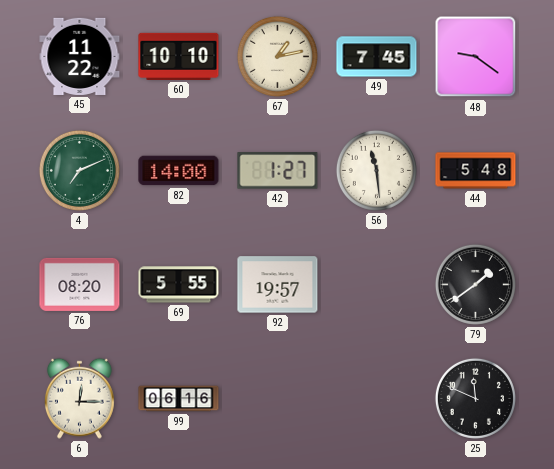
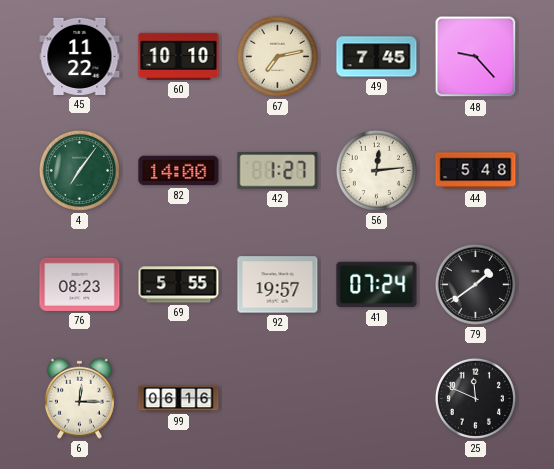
67: 1:13 -> 7:13 (277, 56)
48: 9:21 -> 9:23 (476, 57)
4: 7:11 -> 7:06 (79, 170)
56: 11:29 -> 12:14 (376, 170)
76: 08:20 -> 08:23 (80, 284)
41: none -> 07:24 (377, 285)
